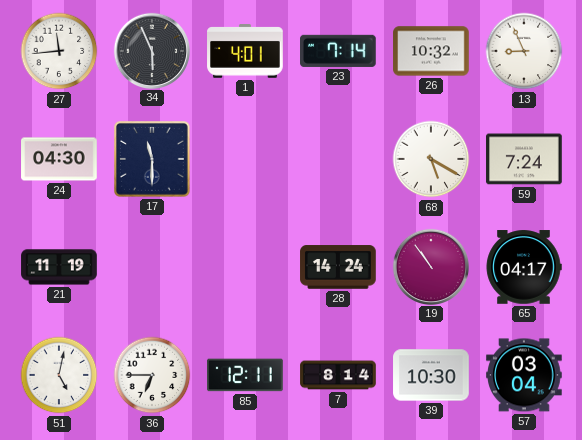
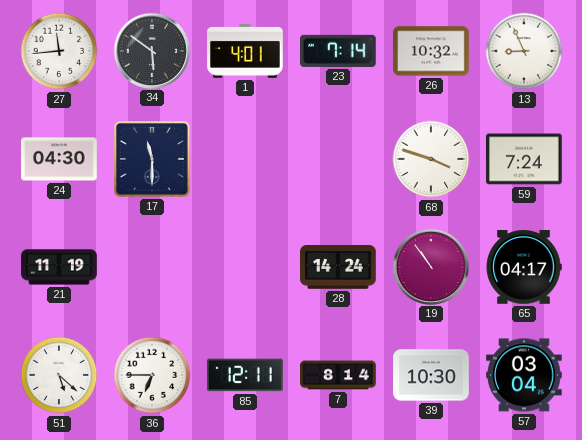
34: 5:56 -> 5:51 (151, 50)
68: 5:20 -> 3:48 (431, 159)
51: 5:02 -> 5:22 (59, 375)
